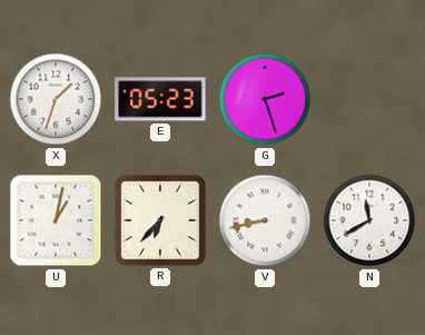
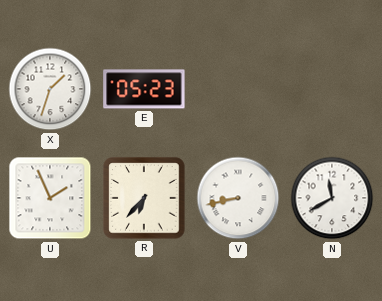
G: 2:27 -> none (265, 99)
U: 1:02 -> 1:56 (50, 198)
